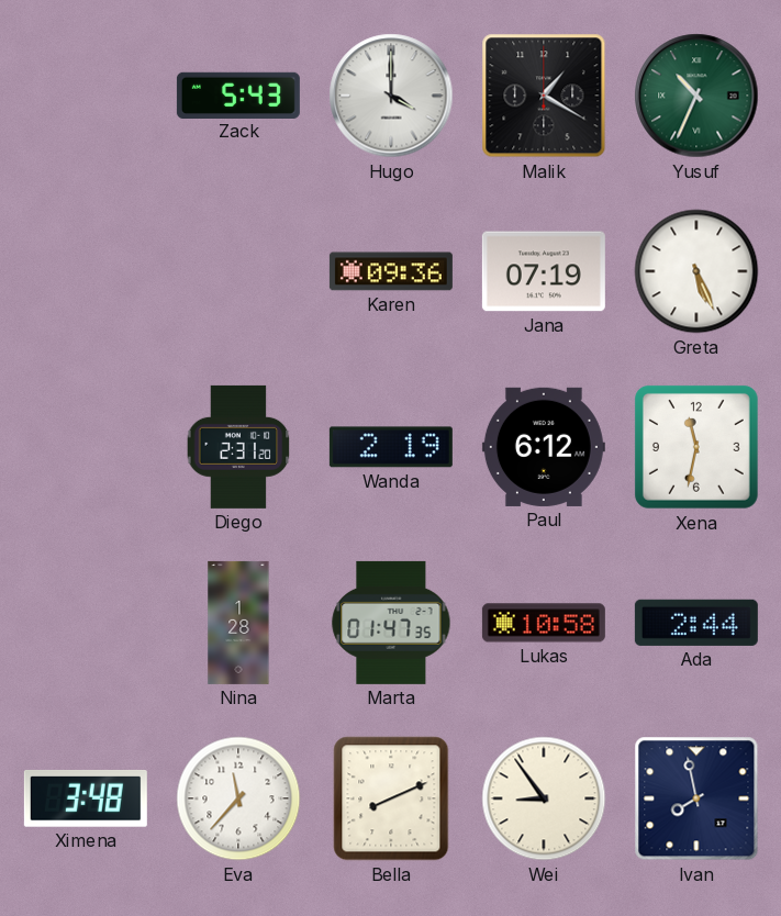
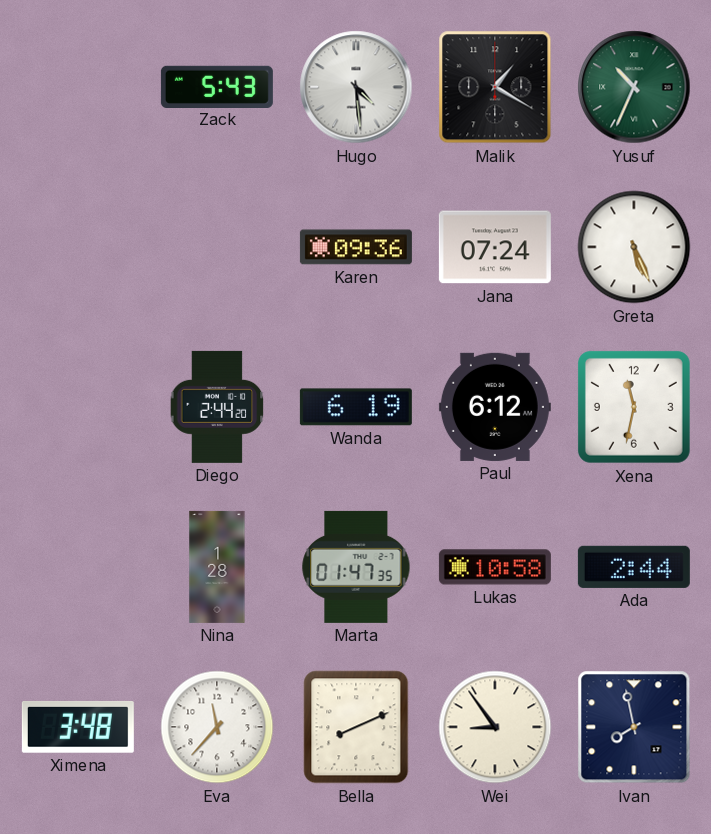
Hugo: 4:00 -> 4:29 (356, 87)
Jana: 07:19 -> 07:24 (495, 247)
Diego: 2:31 -> 2:44 (217, 407)
Wanda: 2:19 -> 6:19 (356, 407)
